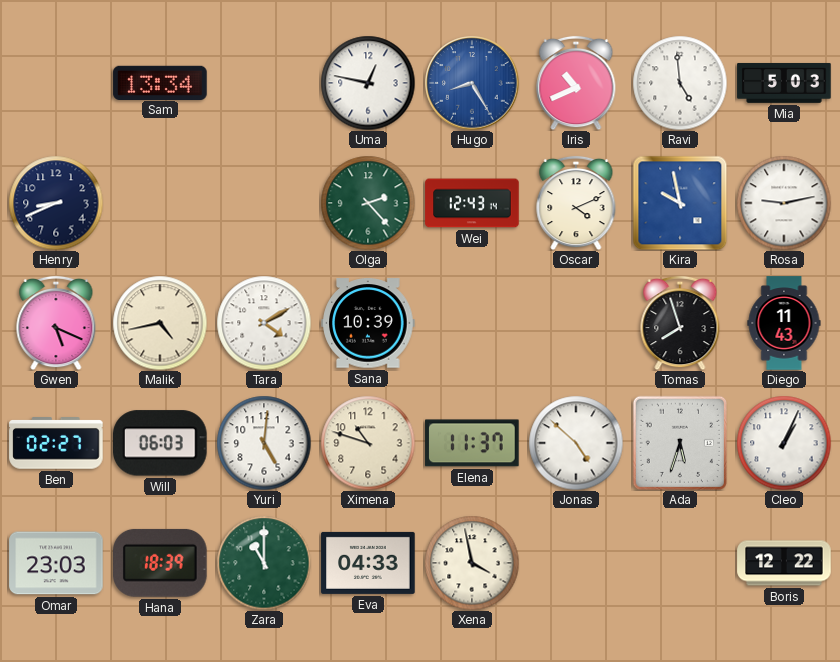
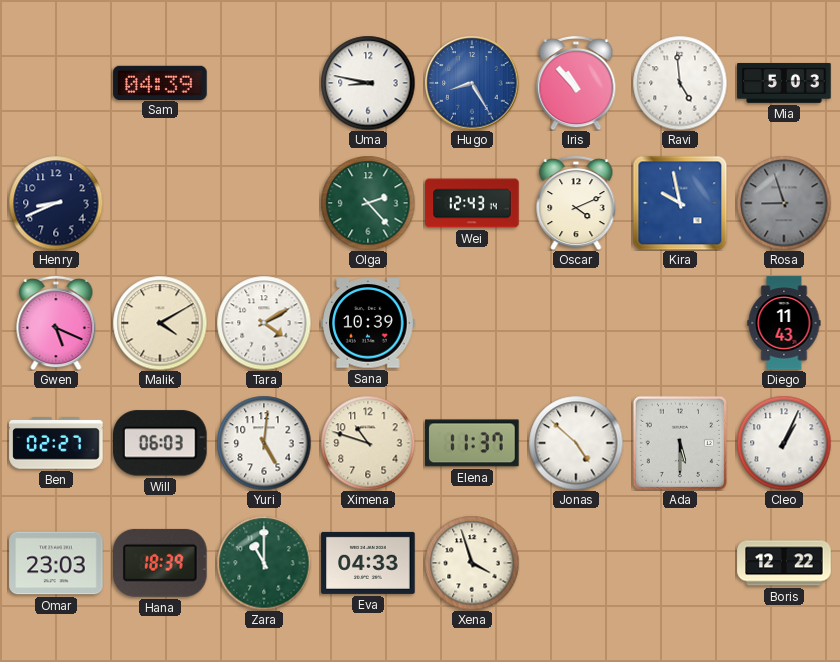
Sam: 13:34 -> 04:39 (160, 82)
Uma: 12:47 -> 8:47 (368, 83)
Iris: 10:41 -> 10:53 (576, 83)
Rosa: 9:13 -> 8:57 (784, 203)
Rosa dial: white -> grey (784, 203)
Malik: 4:43 -> 4:10 (160, 323)
Tomas: 7:57 -> none (680, 323)
Ada: 5:33 -> 5:30 (680, 443)
Xena: 3:58 -> 3:57 (472, 563)
